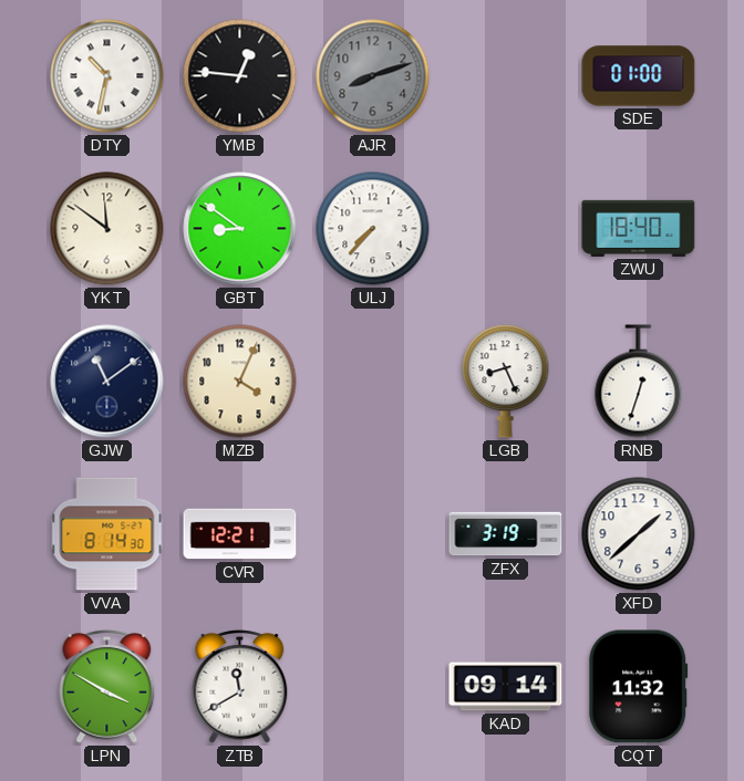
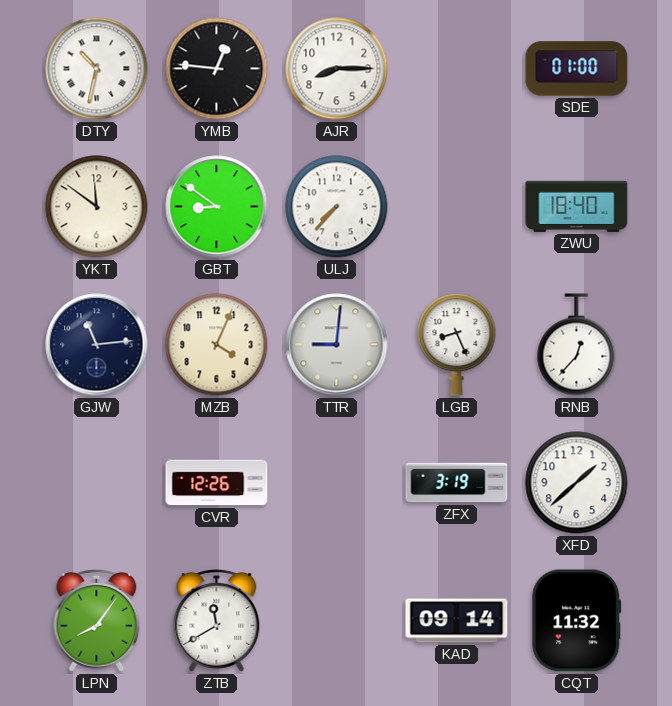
AJR: 8:12 -> 8:15 (337, 69)
AJR dial: grey -> white (337, 69)
GJW: 11:09 -> 11:14 (97, 345)
TTR: none -> 9:01 (337, 345)
RNB: 12:33 -> 12:37 (577, 345)
VVA: 8:14 -> none (107, 534)
CVR: 12:21 -> 12:26 (217, 483)
LPN: 3:50 -> 8:06 (97, 621)
